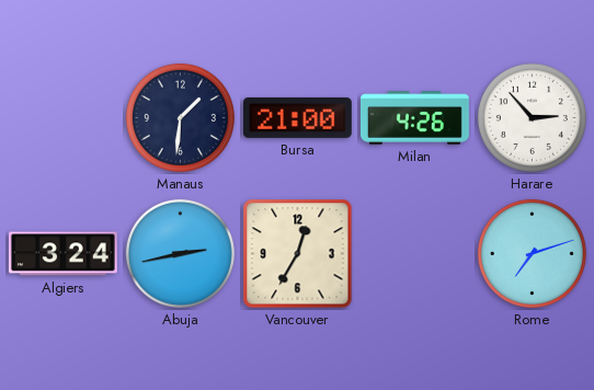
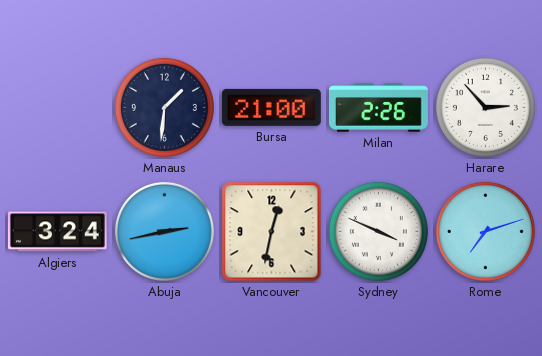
Milan: 4:26 -> 2:26 (379, 108)
Vancouver: 12:35 -> 12:32 (272, 232)
Sydney: none -> 3:49 (378, 231)
